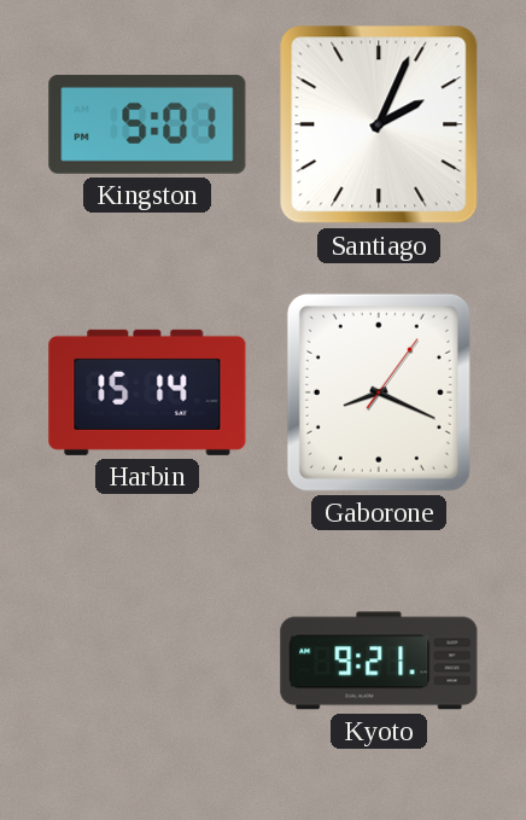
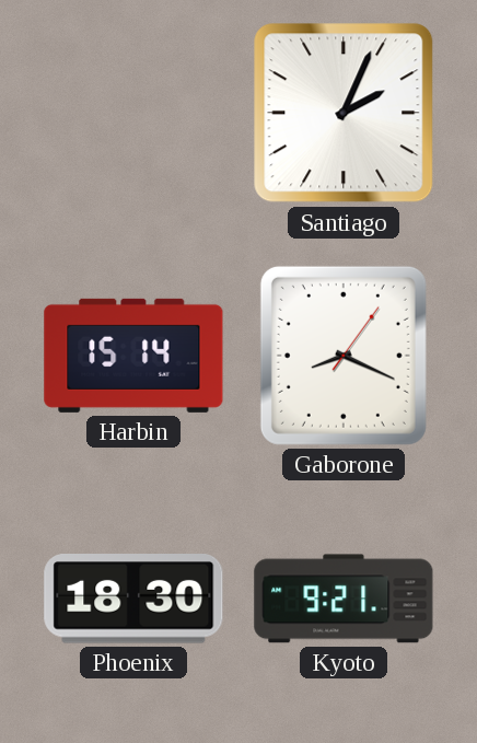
Kingston: 5:01 -> none (147, 124)
Phoenix: none -> 18:30 (133, 600)
